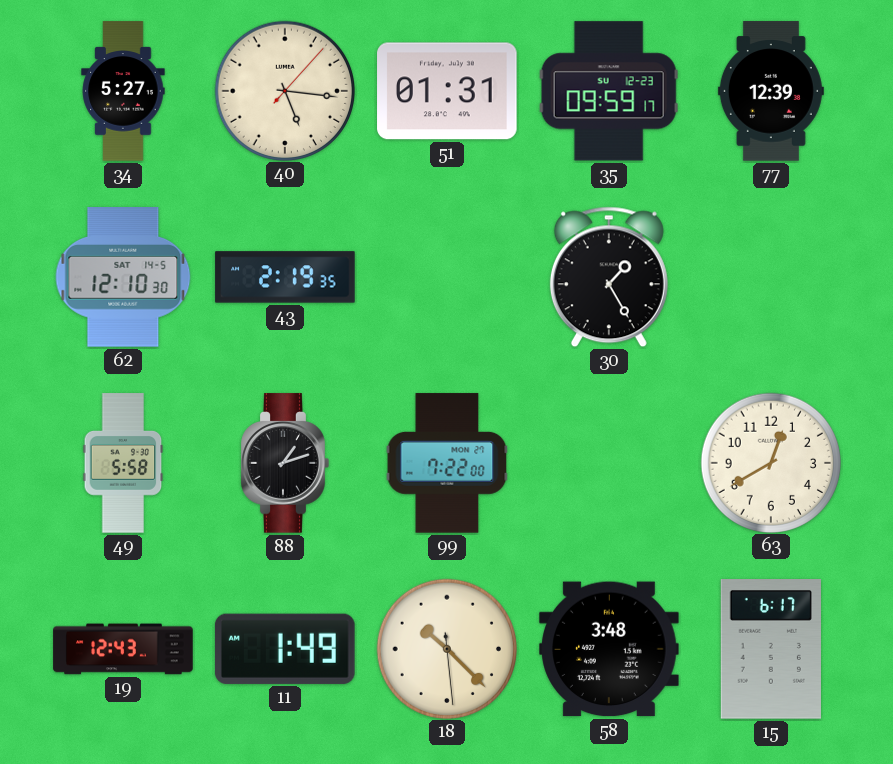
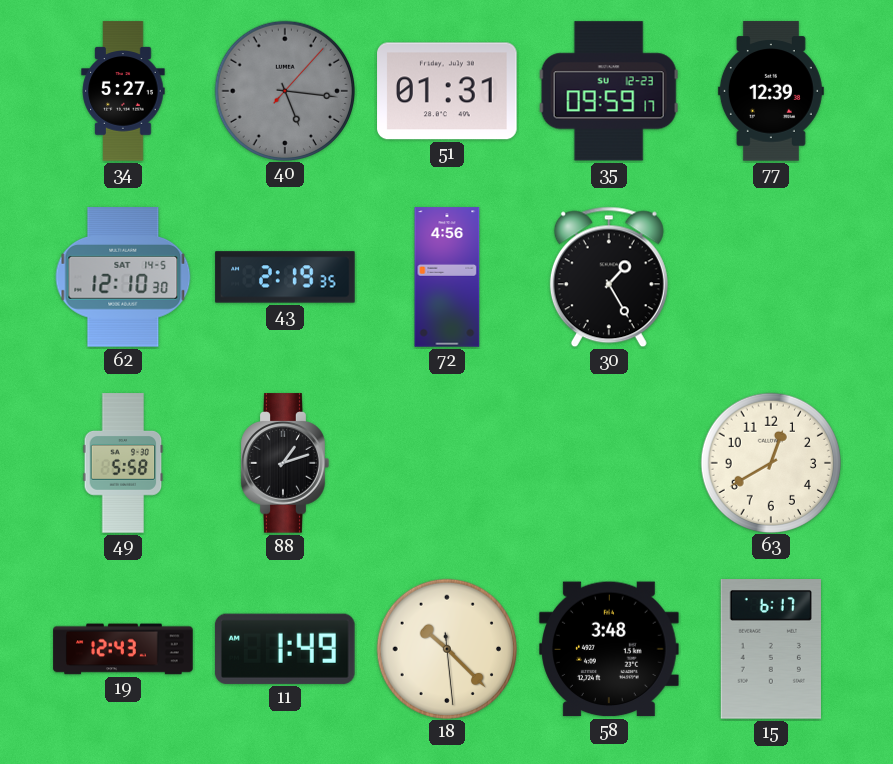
40 dial: cream -> grey (284, 90)
72: none -> 4:56 (447, 277)
99: 7:22 -> none (447, 463)
